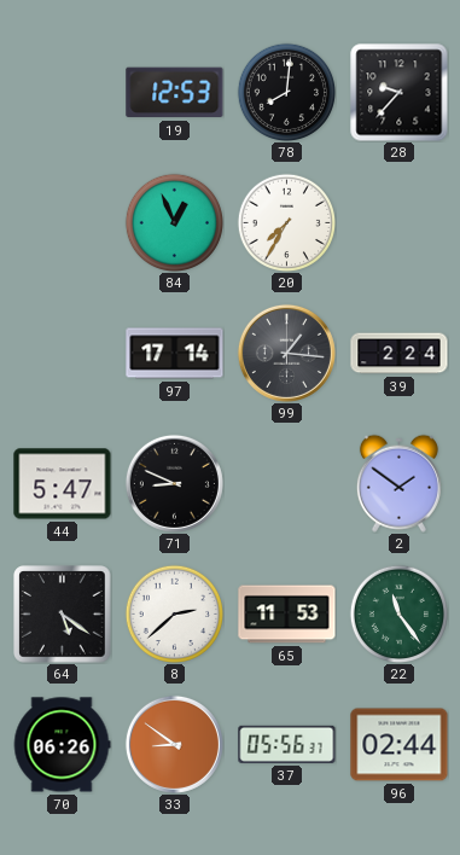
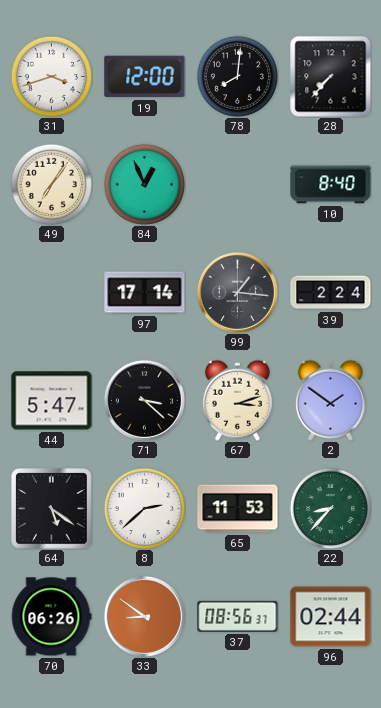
31: none -> 3:42 (51, 76)
19: 12:53 -> 12:00 (145, 77)
28: 9:37 -> 7:37 (331, 77)
49: none -> 7:06 (51, 184)
20: 7:35 -> none (286, 222)
10: none -> 8:40 (331, 185)
71: 8:49 -> 3:22 (144, 400)
67: none -> 3:12 (237, 400)
22: 11:24 -> 8:37 (330, 508)
37: 05:56 -> 08:56 (238, 616)
